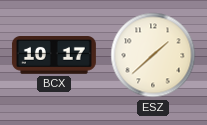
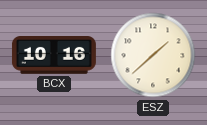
BCX: 10:17 -> 10:16 (54, 56)
